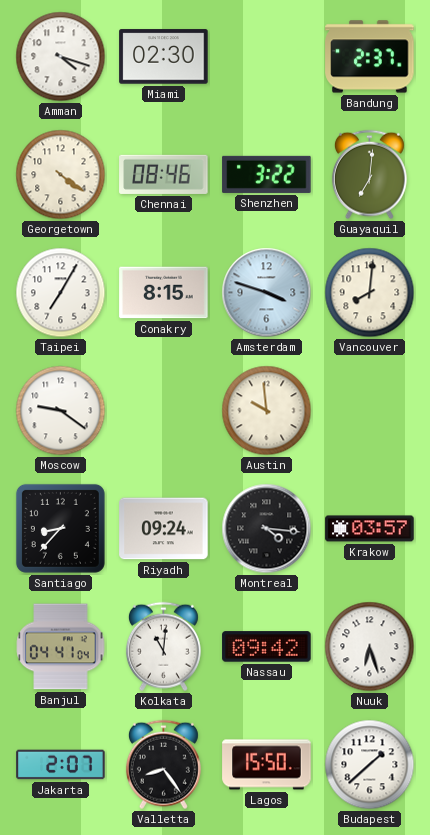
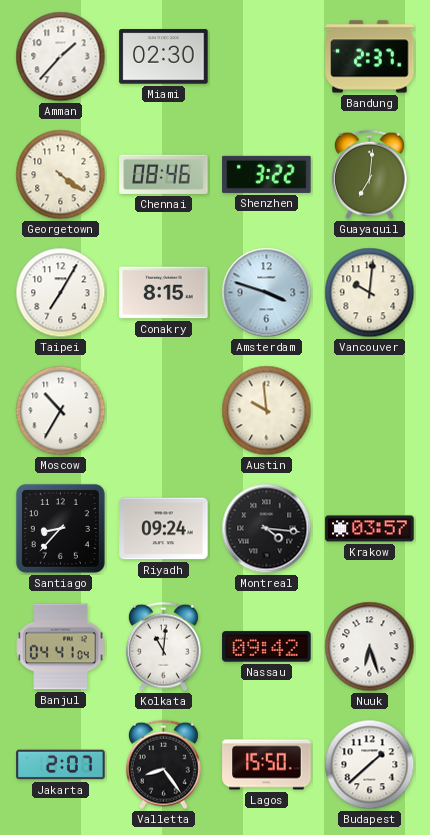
Amman: 4:18 -> 1:37 (61, 57)
Vancouver: 8:01 -> 10:01 (370, 293)
Moscow: 9:21 -> 10:35 (61, 411)
